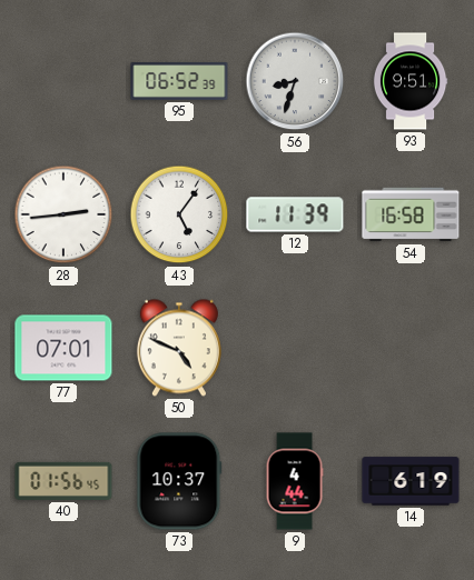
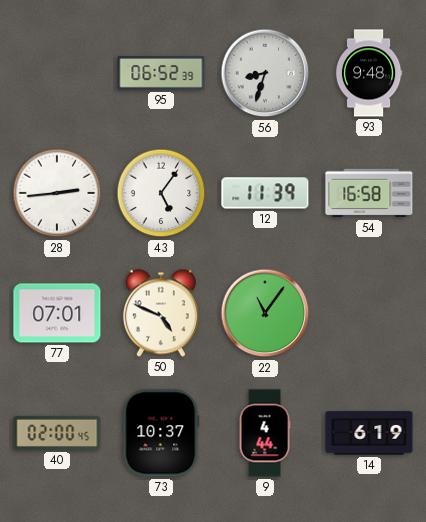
93: 9:51 -> 9:48 (369, 73)
22: none -> 11:06 (265, 313)
40: 01:56 -> 02:00 (57, 433)
